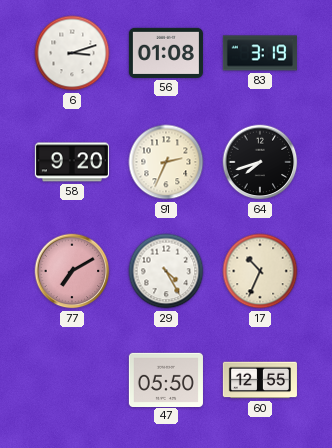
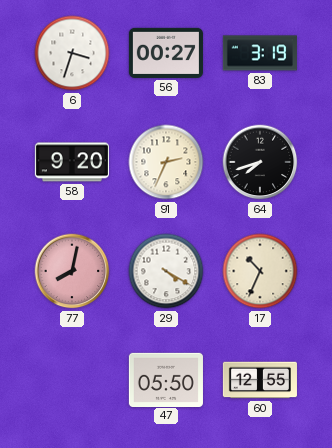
6: 3:12 -> 3:33 (72, 53)
56: 01:08 -> 00:27 (166, 53)
77: 7:10 -> 8:02 (72, 271)
29: 4:25 -> 4:20 (166, 271)
